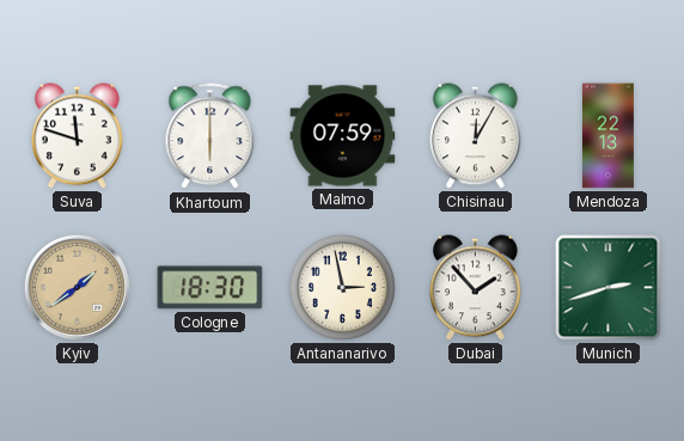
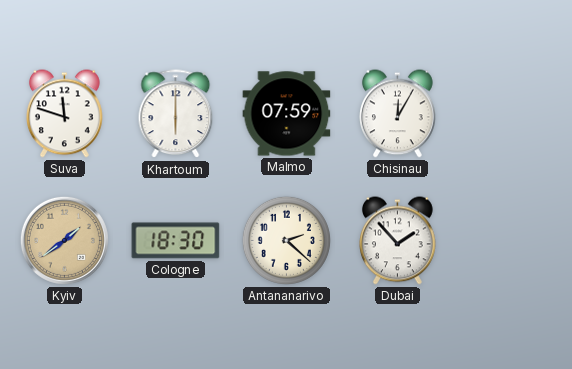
Mendoza: 22:13 -> none (607, 136)
Antananarivo: 2:58 -> 2:22 (286, 240)
Munich: 2:42 -> none (609, 288)
